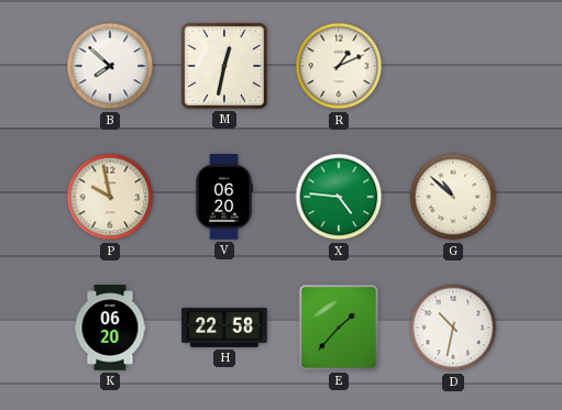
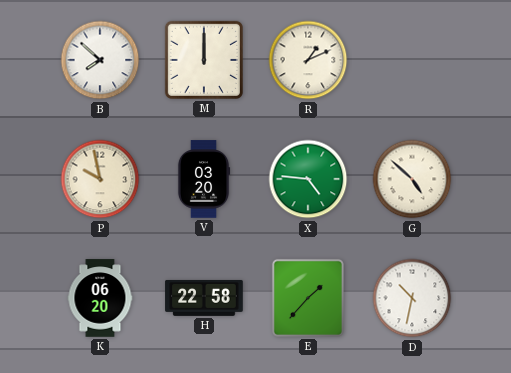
M: 12:32 -> 12:00 (204, 60)
V: 06:20 -> 03:20 (204, 179)
G: 10:52 -> 4:52 (412, 179)
